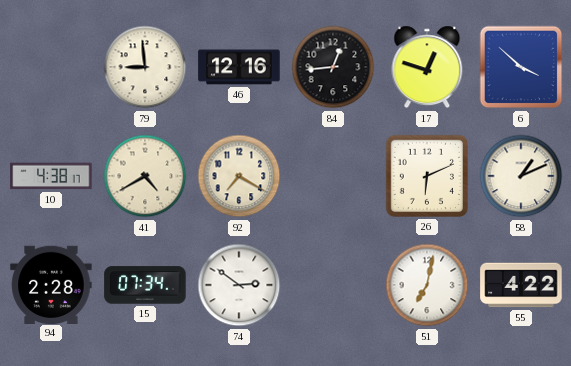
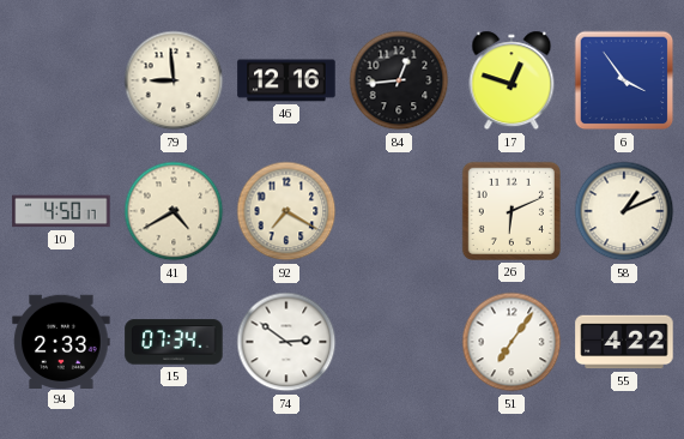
6: 3:52 -> 3:54 (624, 80)
10: 4:38 -> 4:50 (61, 211)
94: 2:28 -> 2:33 (61, 341)
51: 7:02 -> 7:06 (512, 342)
